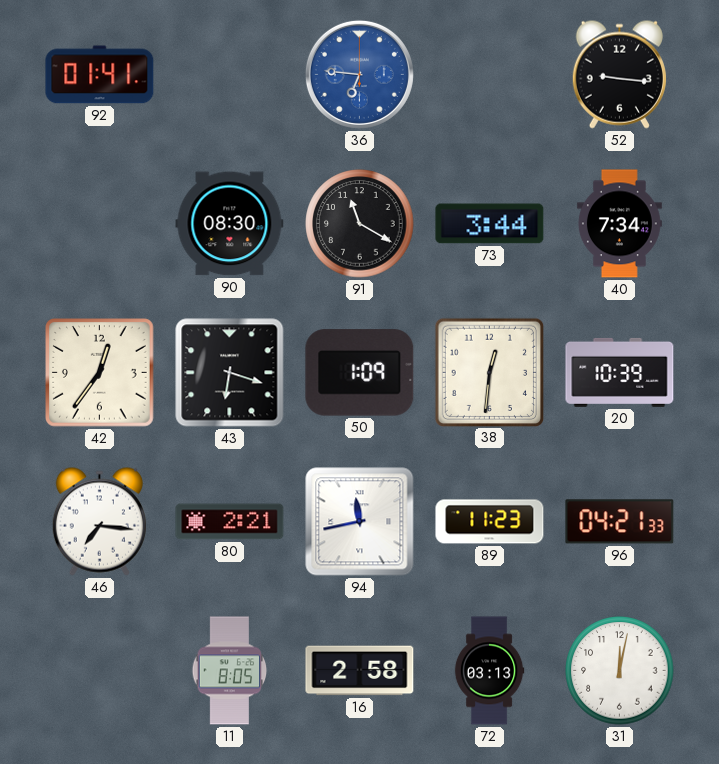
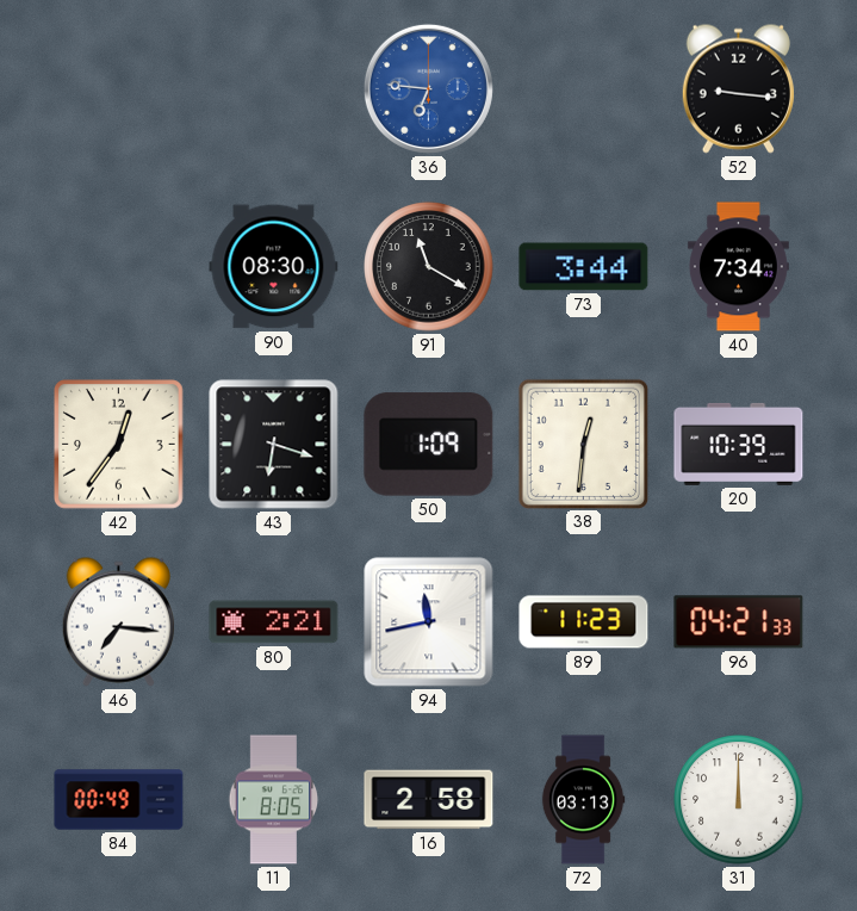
92: 01:41 -> none (100, 75)
84: none -> 00:49 (119, 800)
31: 12:02 -> 12:00 (739, 800)
